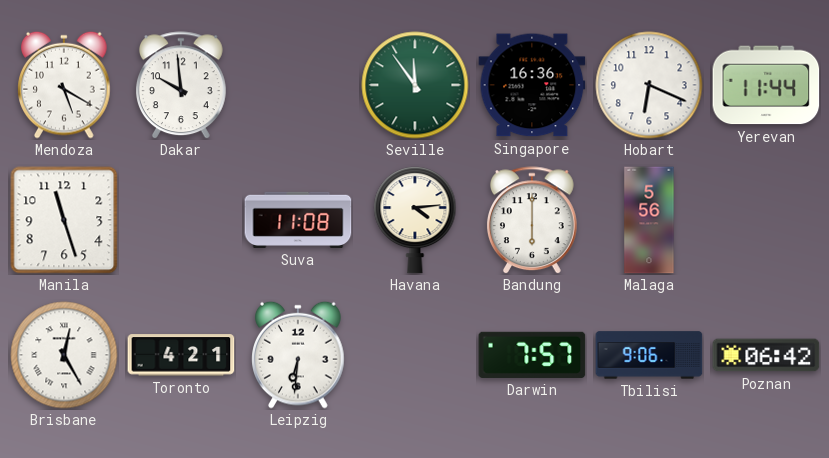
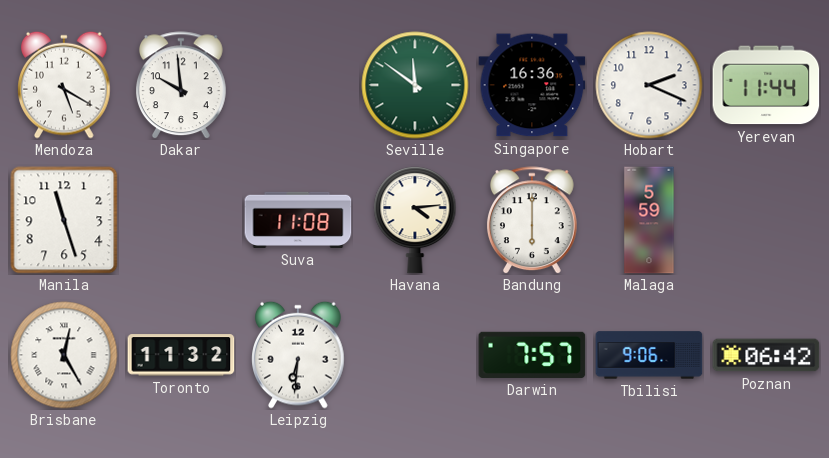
Seville: 11:54 -> 11:51 (415, 85)
Hobart: 6:19 -> 2:19 (649, 85)
Malaga: 5:56 -> 5:59 (649, 220)
Toronto: 4:21 -> 11:32 (181, 355)
